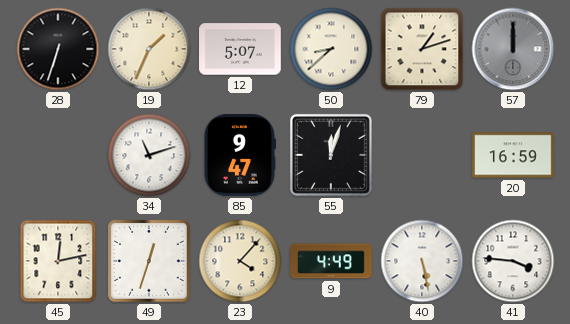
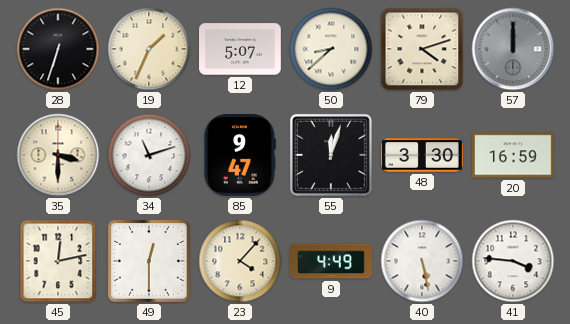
79: 1:12 -> 4:12 (422, 49)
35: none -> 3:30 (58, 155)
48: none -> 3:30 (423, 155)
49: 12:33 -> 12:30 (149, 261)
